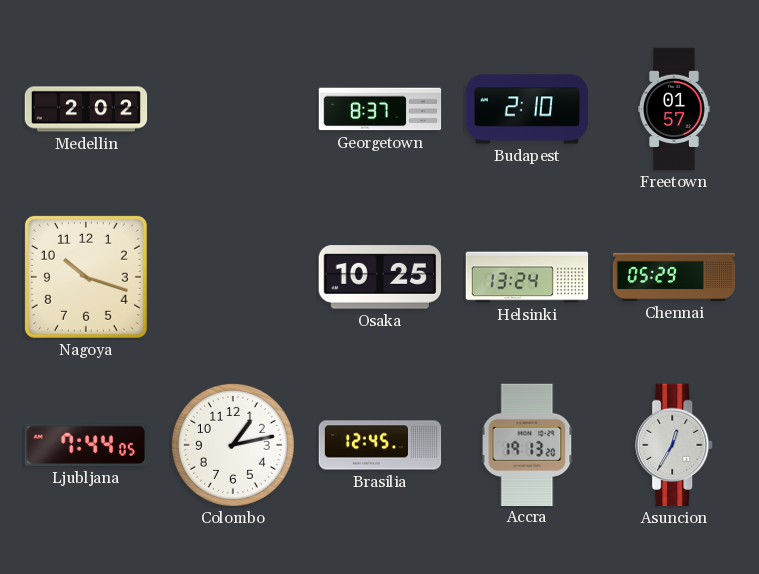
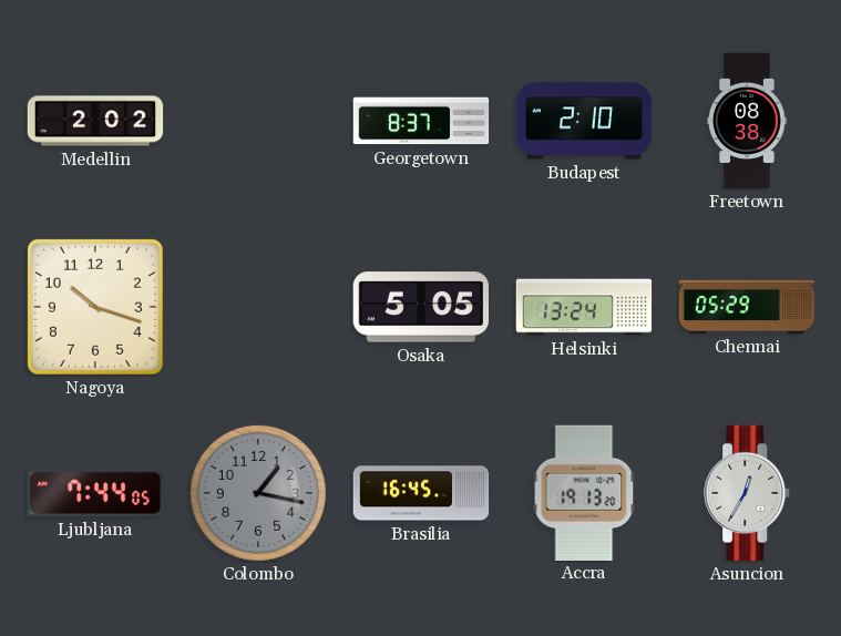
Freetown: 01:57 -> 08:38 (747, 121)
Osaka: 10:25 -> 5:05 (420, 307)
Colombo: 1:13 -> 1:17 (258, 493)
Colombo dial: white -> grey (258, 493)
Brasilia: 12:45 -> 16:45 (421, 493)
